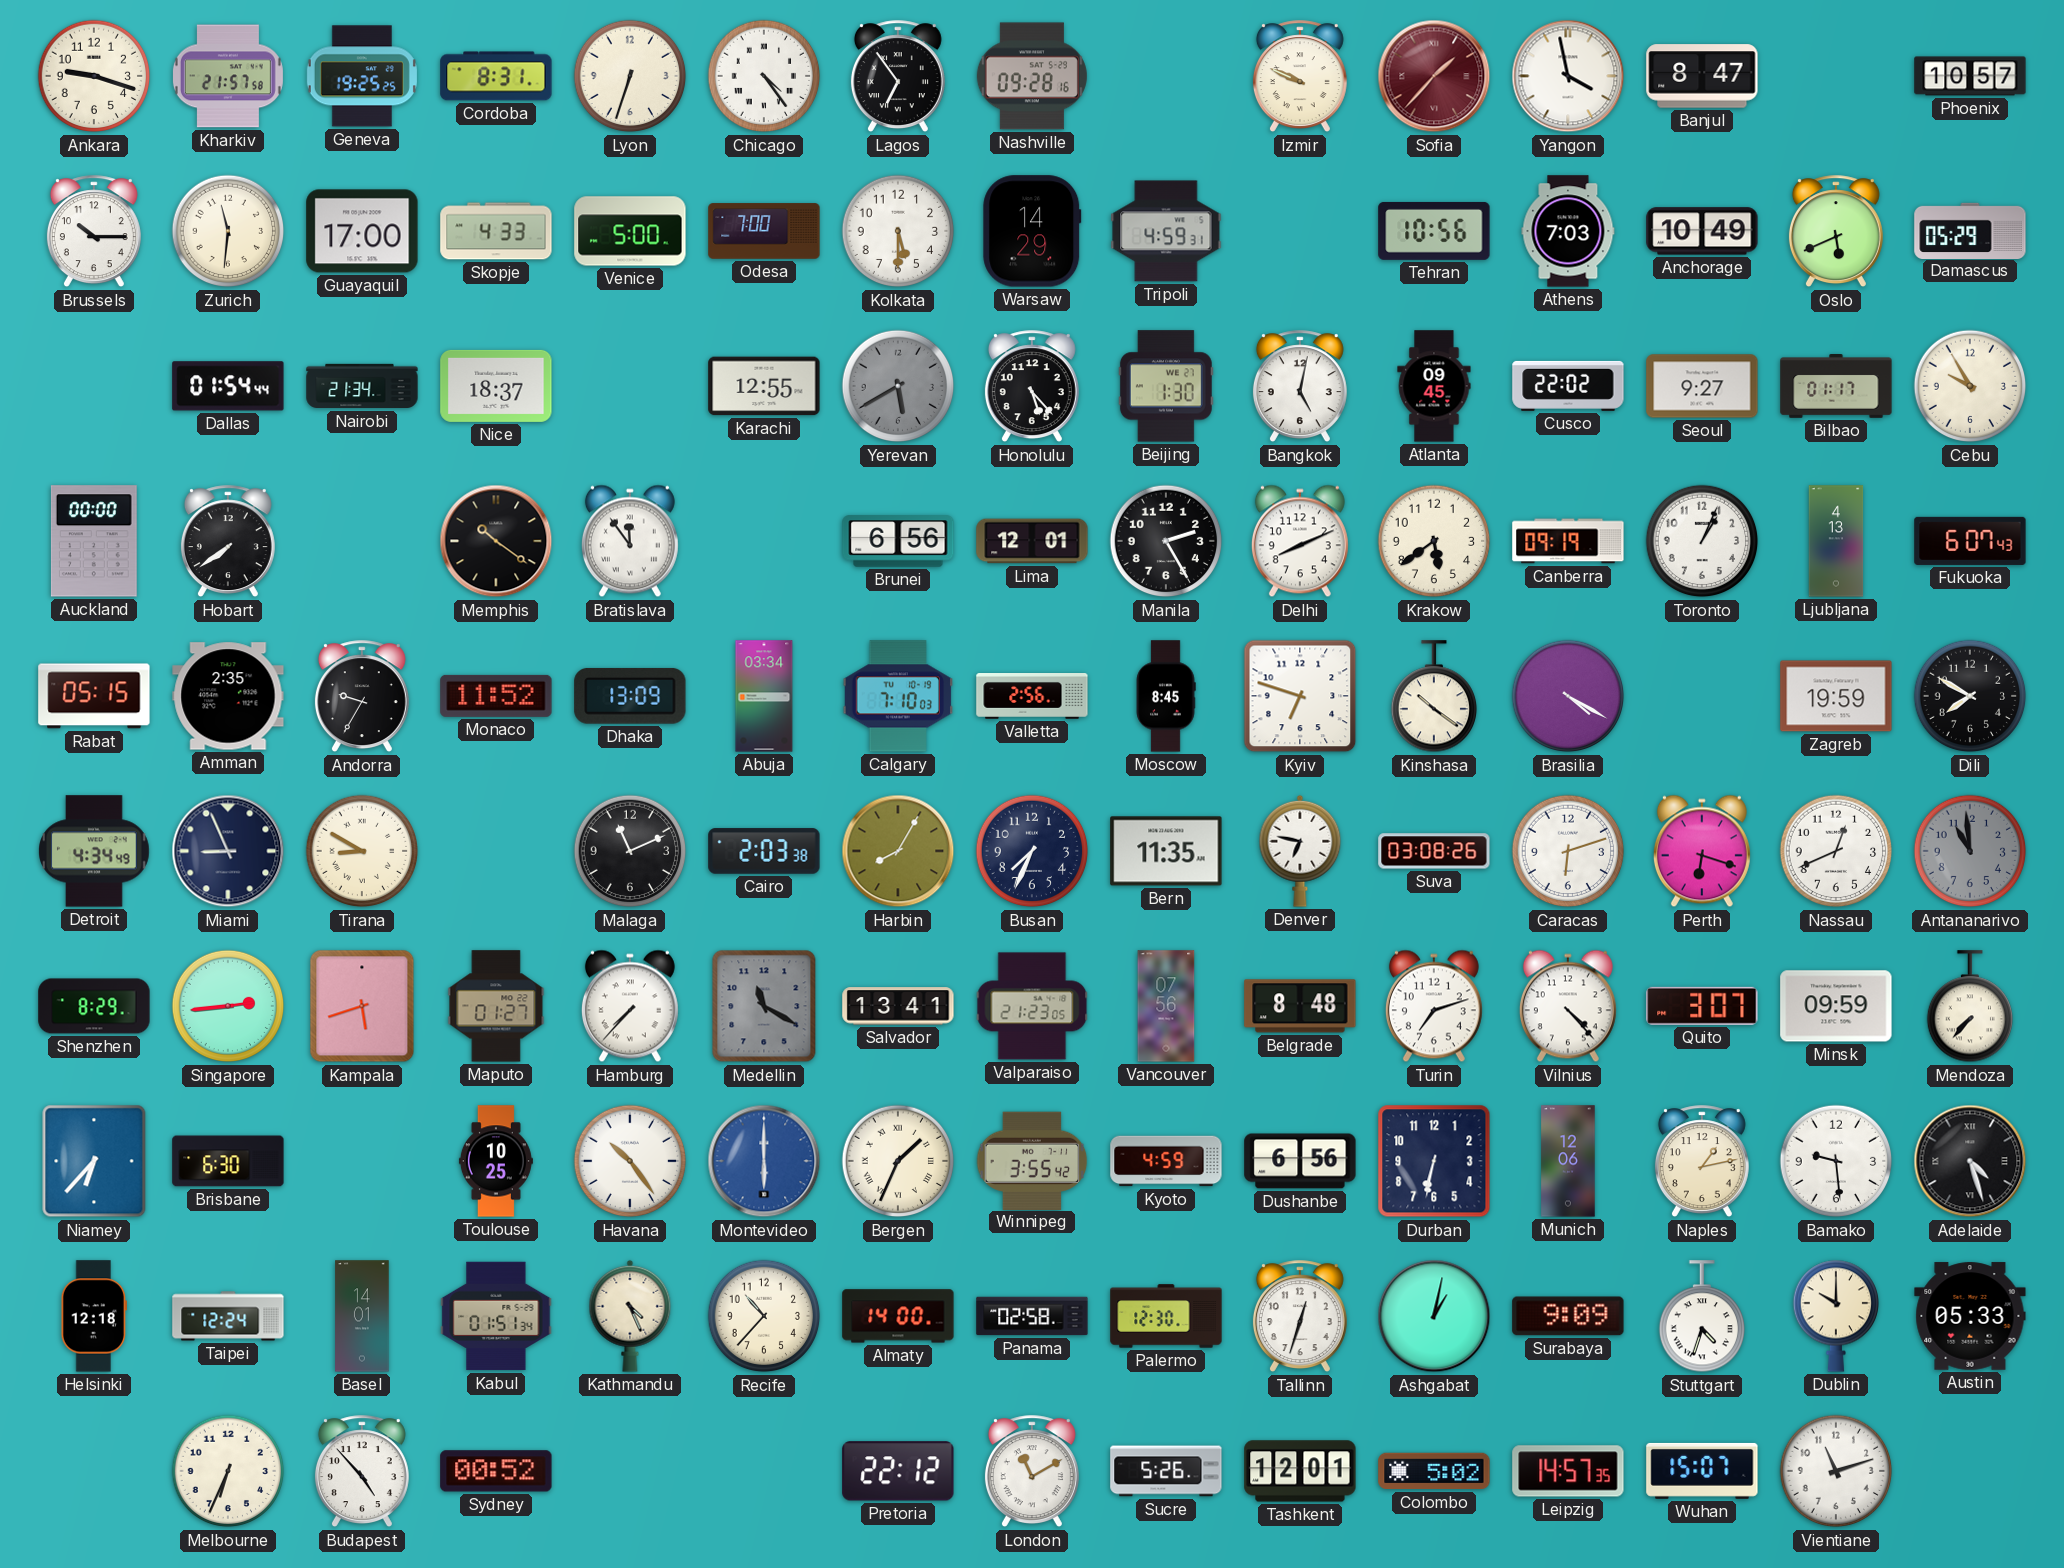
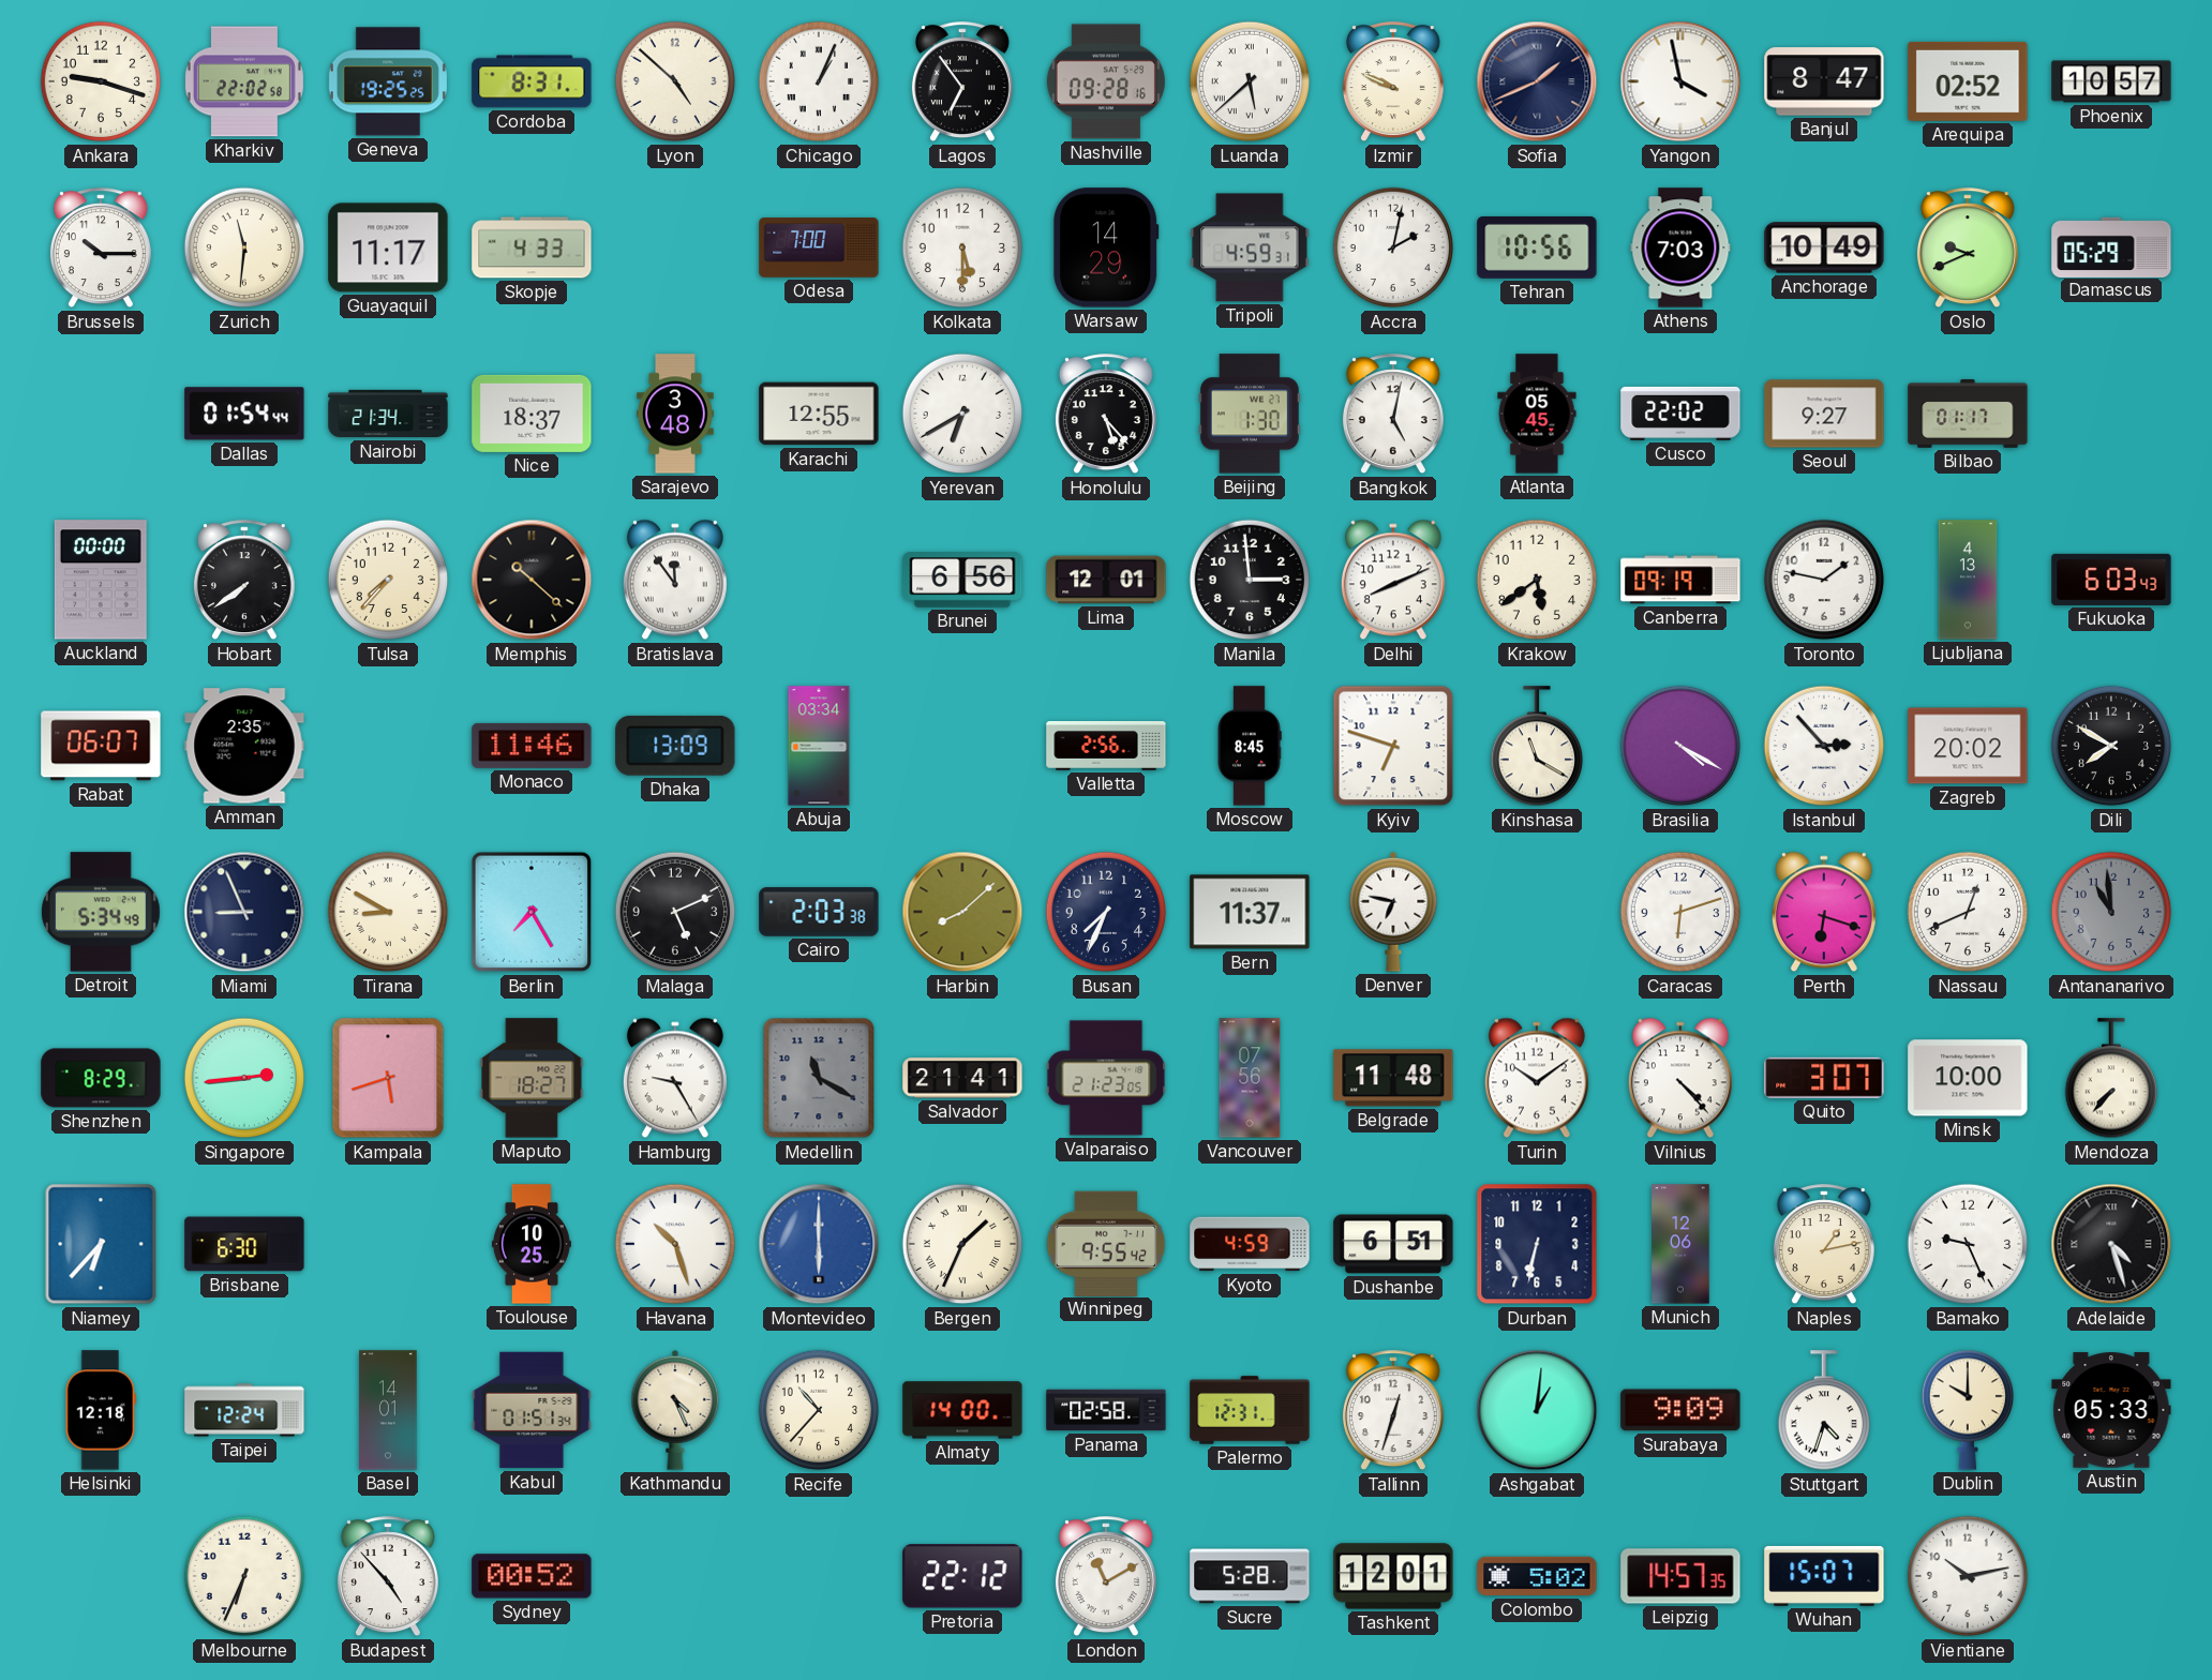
Kharkiv: 21:57 -> 22:02 (244, 81)
Lyon: 6:33 -> 4:52 (675, 81)
Chicago: 4:24 -> 1:04 (819, 81)
Luanda: none -> 5:38 (1250, 81)
Sofia: 1:37 -> 1:41 (1537, 81)
Sofia dial: burgundy -> navy (1537, 81)
Arequipa: none -> 02:52 (1968, 81)
Guayaquil: 17:00 -> 11:17 (388, 247)
Venice: 5:00 -> none (630, 231)
Accra: none -> 2:02 (1393, 247)
Oslo: 5:41 -> 9:41 (1968, 249)
Sarajevo: none -> 3:48 (676, 414)
Yerevan: 5:40 -> 6:40 (962, 414)
Yerevan dial: grey -> white (962, 414)
Atlanta: 09:45 -> 05:45 (1537, 414)
Cebu: 9:55 -> none (1970, 386)
Tulsa: none -> 7:37 (388, 580)
Memphis: 10:21 -> 10:22 (532, 580)
Manila: 2:25 -> 2:59 (1250, 580)
Toronto: 1:04 -> 1:47 (1824, 580)
Fukuoka: 6:07 -> 6:03 (2111, 580)
Rabat: 05:15 -> 06:07 (101, 746)
Andorra: 9:35 -> none (362, 697)
Monaco: 11:52 -> 11:46 (532, 746)
Calgary: 7:10 -> none (898, 696)
Kinshasa: 10:21 -> 11:20 (1536, 747)
Istanbul: none -> 2:53 (1824, 746)
Zagreb: 19:59 -> 20:02 (1968, 746)
Detroit: 4:34 -> 5:34 (102, 912)
Berlin: none -> 7:25 (532, 912)
Malaga: 11:11 -> 5:11 (675, 912)
Harbin: 8:05 -> 8:08 (962, 912)
Bern: 11:35 -> 11:37 (1250, 912)
Suva: 03:08 -> none (1434, 851)
Maputo: 01:27 -> 18:27 (532, 1078)
Hamburg: 7:37 -> 9:25 (675, 1078)
Salvador: 13:41 -> 21:41 (962, 1078)
Belgrade: 8:48 -> 11:48 (1393, 1078)
Turin: 7:12 -> 10:09 (1537, 1078)
Minsk: 09:59 -> 10:00 (1968, 1078)
Havana: 10:24 -> 10:27 (675, 1244)
Winnipeg: 3:55 -> 9:55 (1106, 1243)
Dushanbe: 6:56 -> 6:51 (1393, 1244)
Bamako: 9:29 -> 9:26 (1968, 1244)
Palermo: 12:30 -> 12:31 (1250, 1410)
Ashgabat: 1:02 -> 1:01 (1537, 1410)
Sucre: 5:26 -> 5:28 (1250, 1576)
Vientiane: 11:12 -> 10:13 (1968, 1576)
